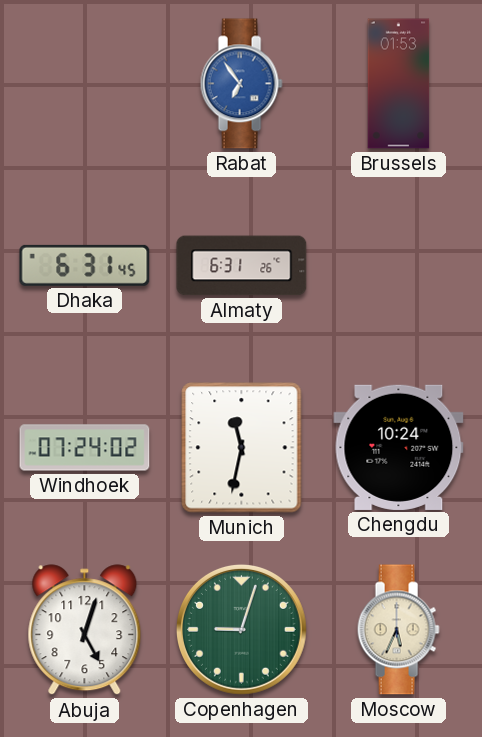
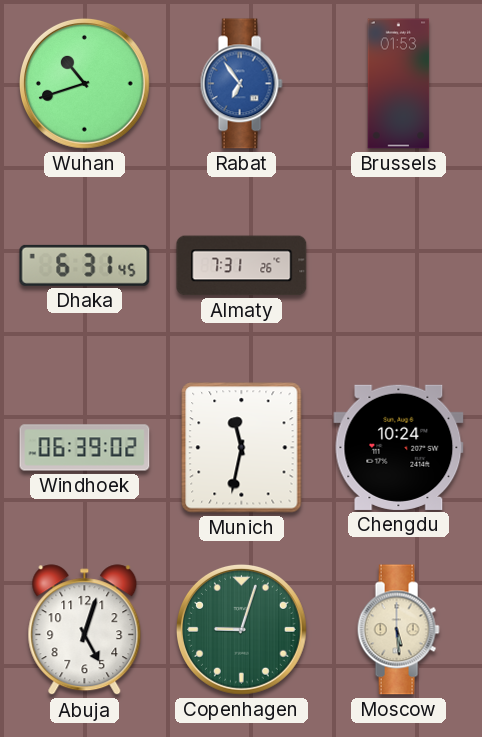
Wuhan: none -> 10:42 (84, 83)
Almaty: 6:31 -> 7:31 (242, 266)
Windhoek: 07:24 -> 06:39 (85, 448)
Moscow: 5:34 -> 5:29 (398, 630)
